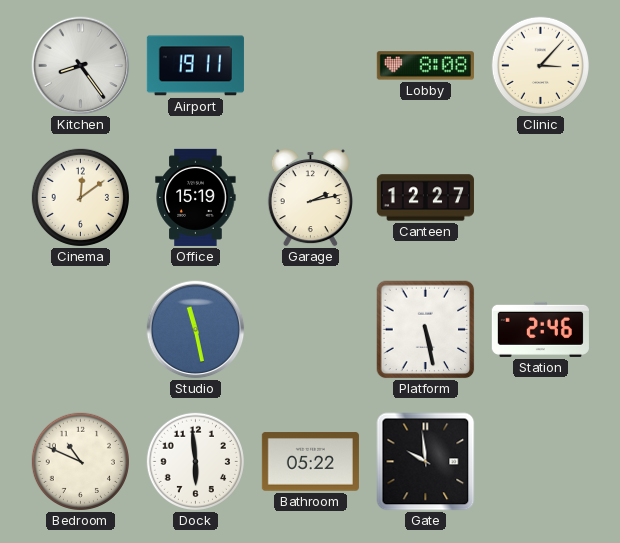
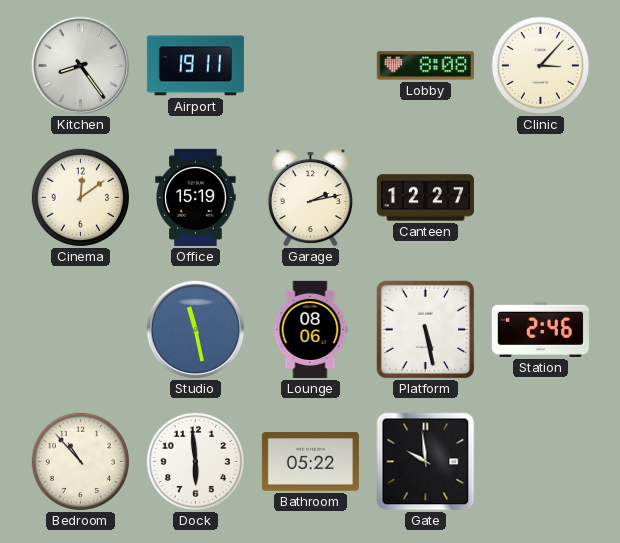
Lounge: none -> 08:06 (310, 329)
Bedroom: 10:49 -> 10:53 (80, 461)
